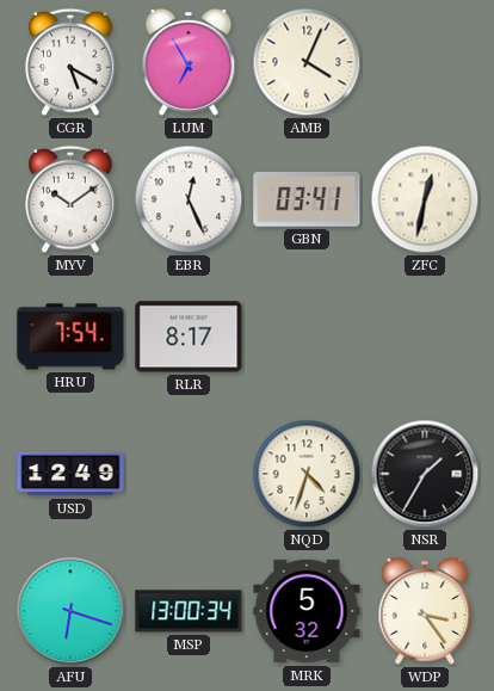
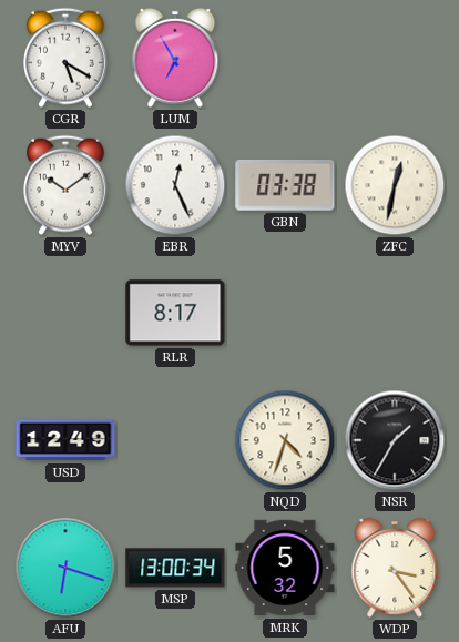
AMB: 4:04 -> none (307, 62)
GBN: 03:41 -> 03:38 (285, 185)
HRU: 7:54 -> none (70, 337)
